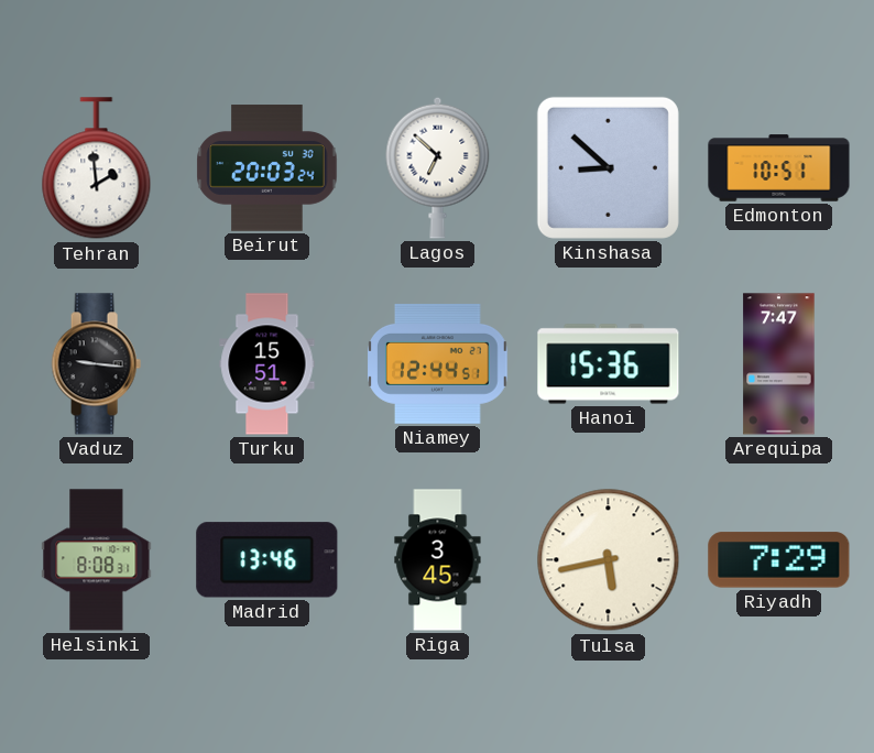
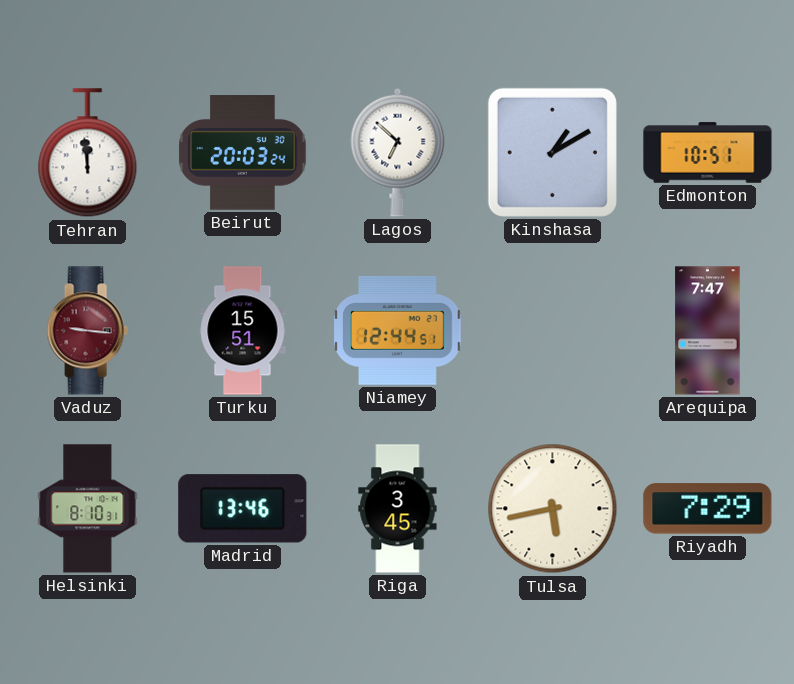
Tehran: 1:59 -> 11:59 (88, 153)
Kinshasa: 8:52 -> 1:10 (552, 152)
Vaduz dial: black -> burgundy (87, 331)
Hanoi: 15:36 -> none (609, 364)
Helsinki: 8:08 -> 8:10 (88, 509)
